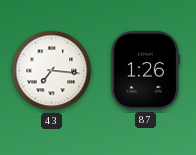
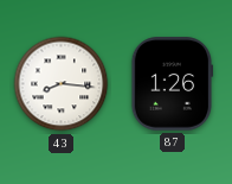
43: 7:16 -> 8:16 (62, 84)
